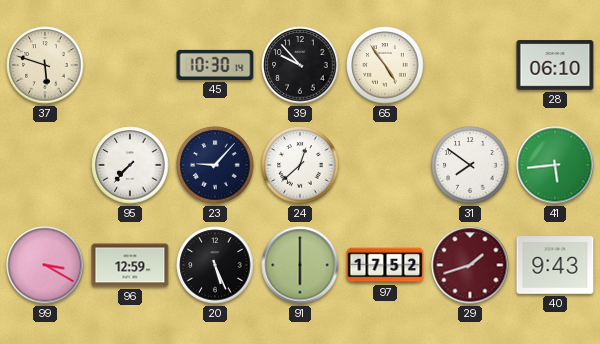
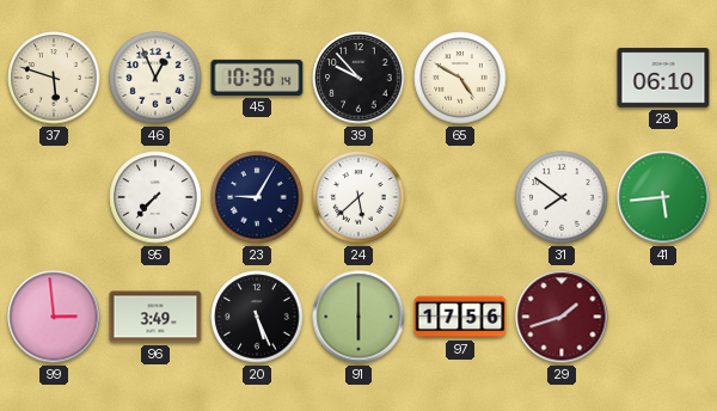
46: none -> 12:56 (155, 78)
65: 4:54 -> 4:50 (460, 78)
23: 9:07 -> 9:05 (257, 197)
24: 12:38 -> 5:38 (358, 197)
99: 3:20 -> 2:59 (54, 317)
96: 12:59 -> 3:49 (155, 317)
97: 17:52 -> 17:56 (460, 317)
40: 9:43 -> none (555, 265)
